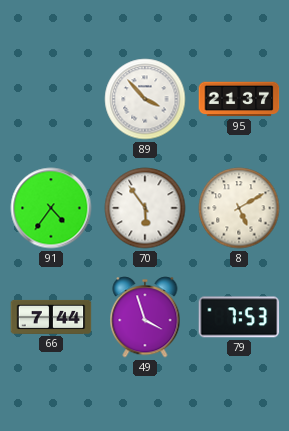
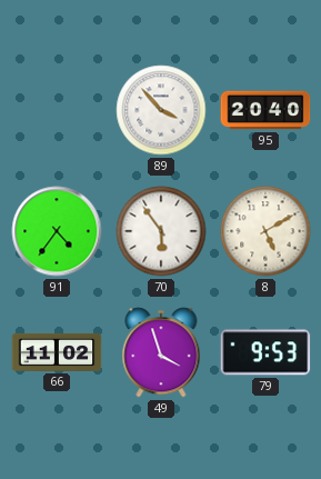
95: 21:37 -> 20:40 (265, 110)
66: 7:44 -> 11:02 (57, 352)
79: 7:53 -> 9:53 (265, 352)
